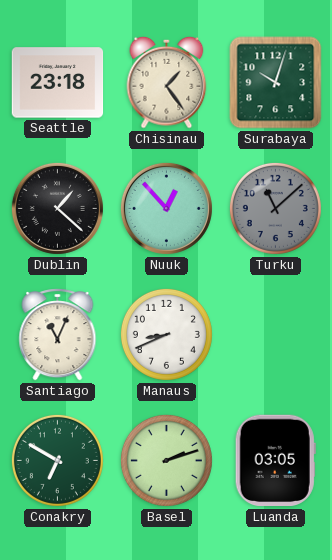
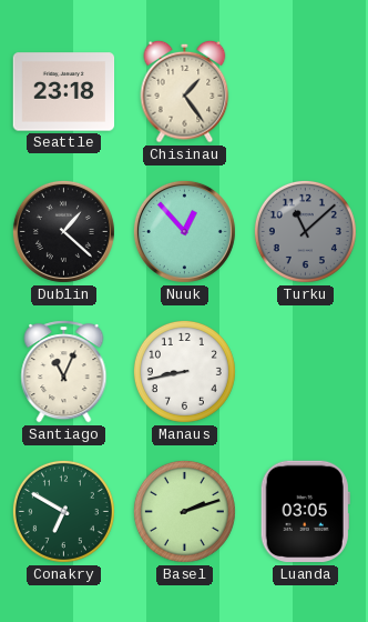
Surabaya: 10:03 -> none (276, 83)
Manaus: 8:41 -> 8:43 (184, 371)
